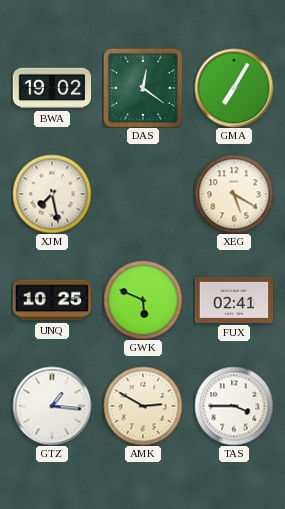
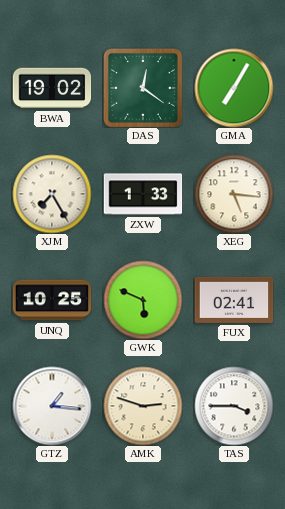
XJM: 7:28 -> 7:25 (52, 194)
ZXW: none -> 1:33 (143, 194)
XEG: 5:20 -> 5:16 (234, 194)
AMK: 2:50 -> 2:48 (143, 406)
